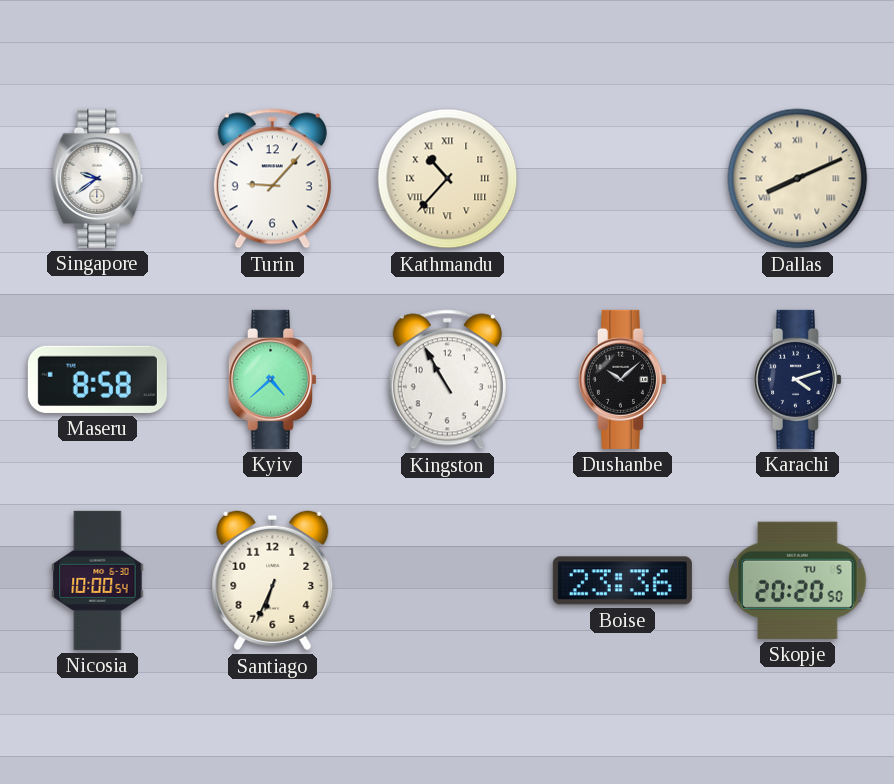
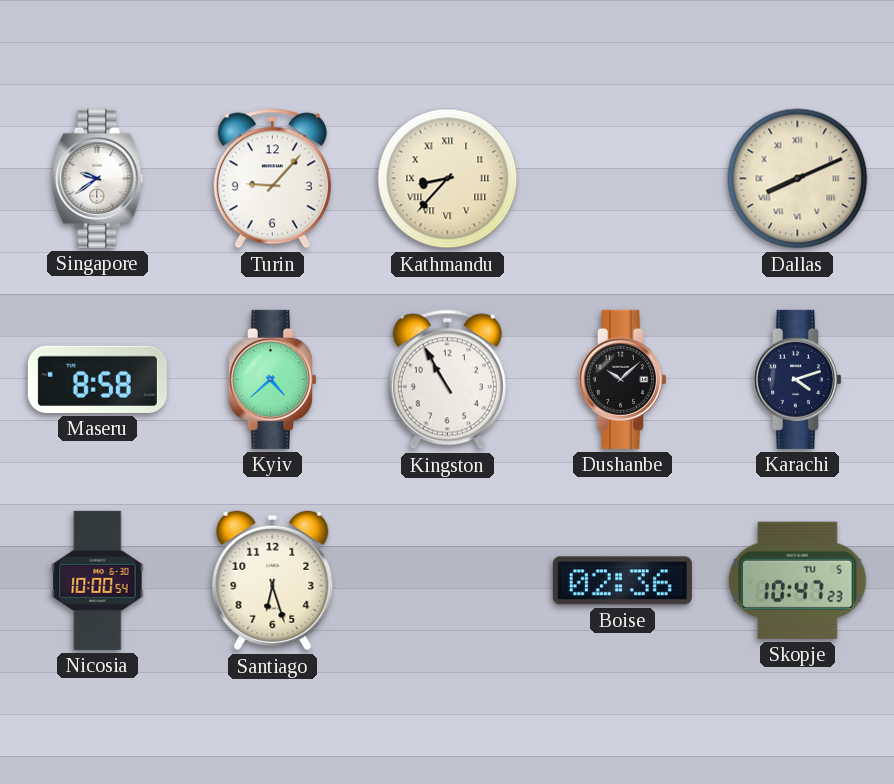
Kathmandu: 10:37 -> 8:37 (448, 179)
Santiago: 6:34 -> 6:27 (273, 581)
Boise: 23:36 -> 02:36 (622, 581)
Skopje: 20:20 -> 10:47 (798, 580)
